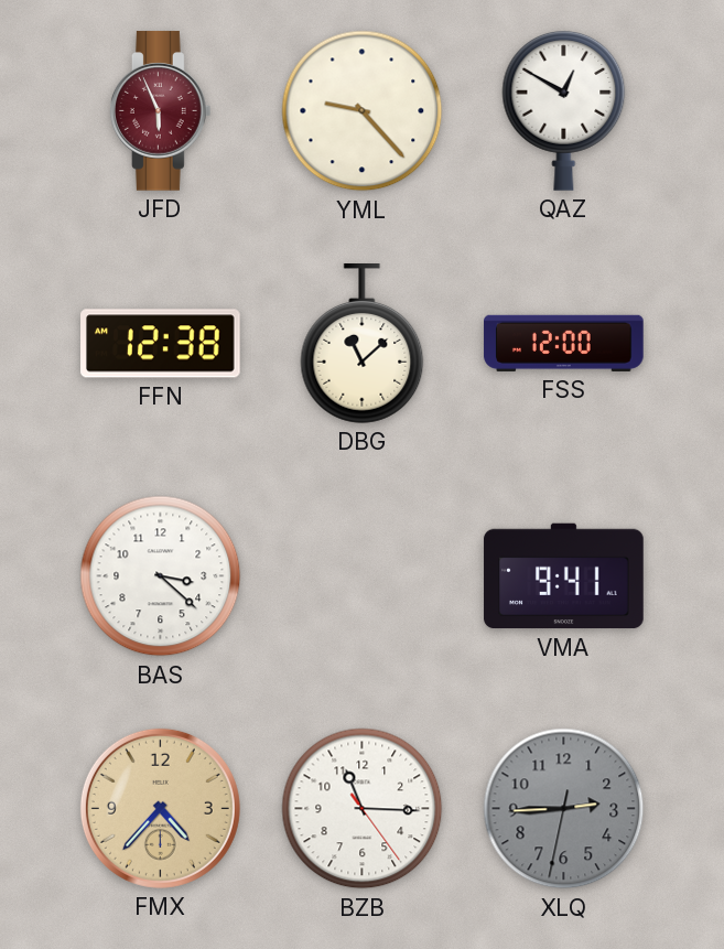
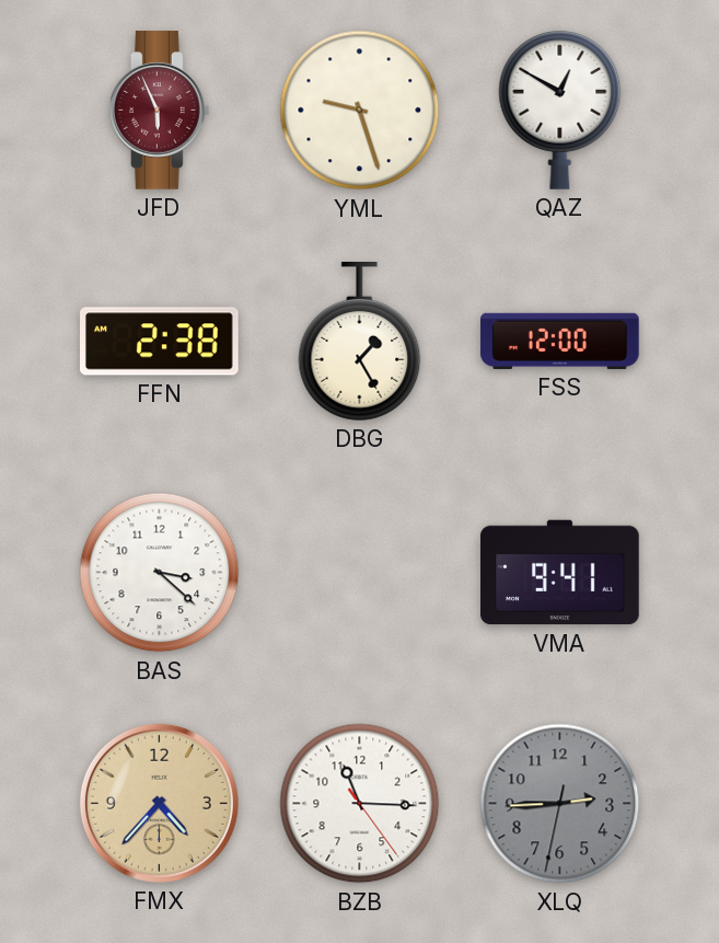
YML: 9:23 -> 9:27 (360, 111)
FFN: 12:38 -> 2:38 (160, 342)
DBG: 11:08 -> 1:25 (360, 342)
